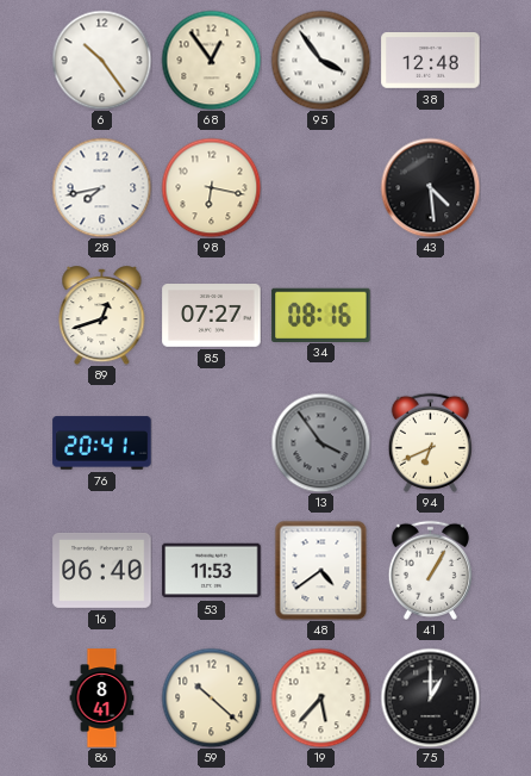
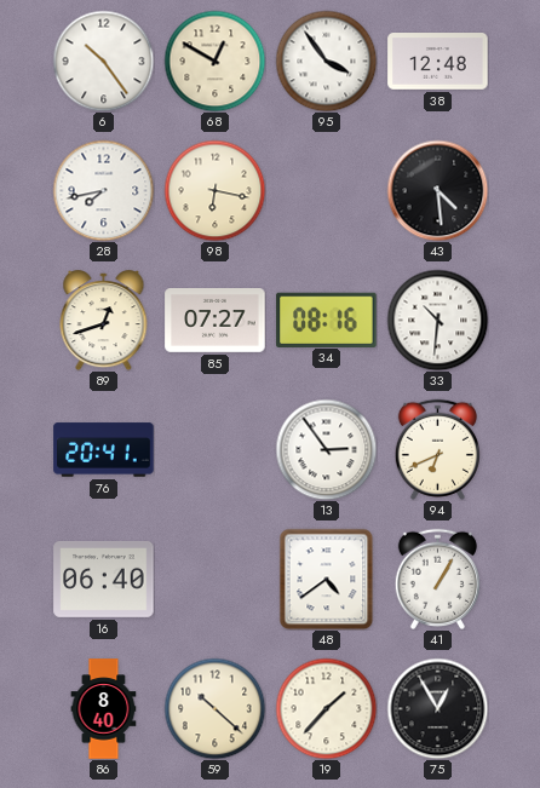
68: 12:54 -> 12:50 (214, 61)
33: none -> 10:31 (437, 320)
13: 3:54 -> 2:54 (326, 449)
13 dial: grey -> white (326, 449)
53: 11:53 -> none (212, 571)
86: 8:41 -> 8:40 (104, 709)
19: 5:37 -> 1:37 (326, 708)
75: 1:00 -> 12:55 (437, 708)
